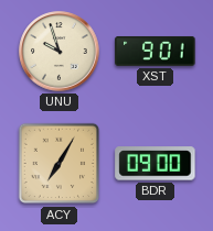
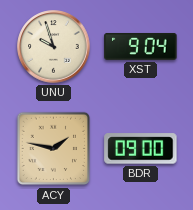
XST: 9:01 -> 9:04 (141, 46)
ACY: 7:05 -> 1:47 (54, 149)
